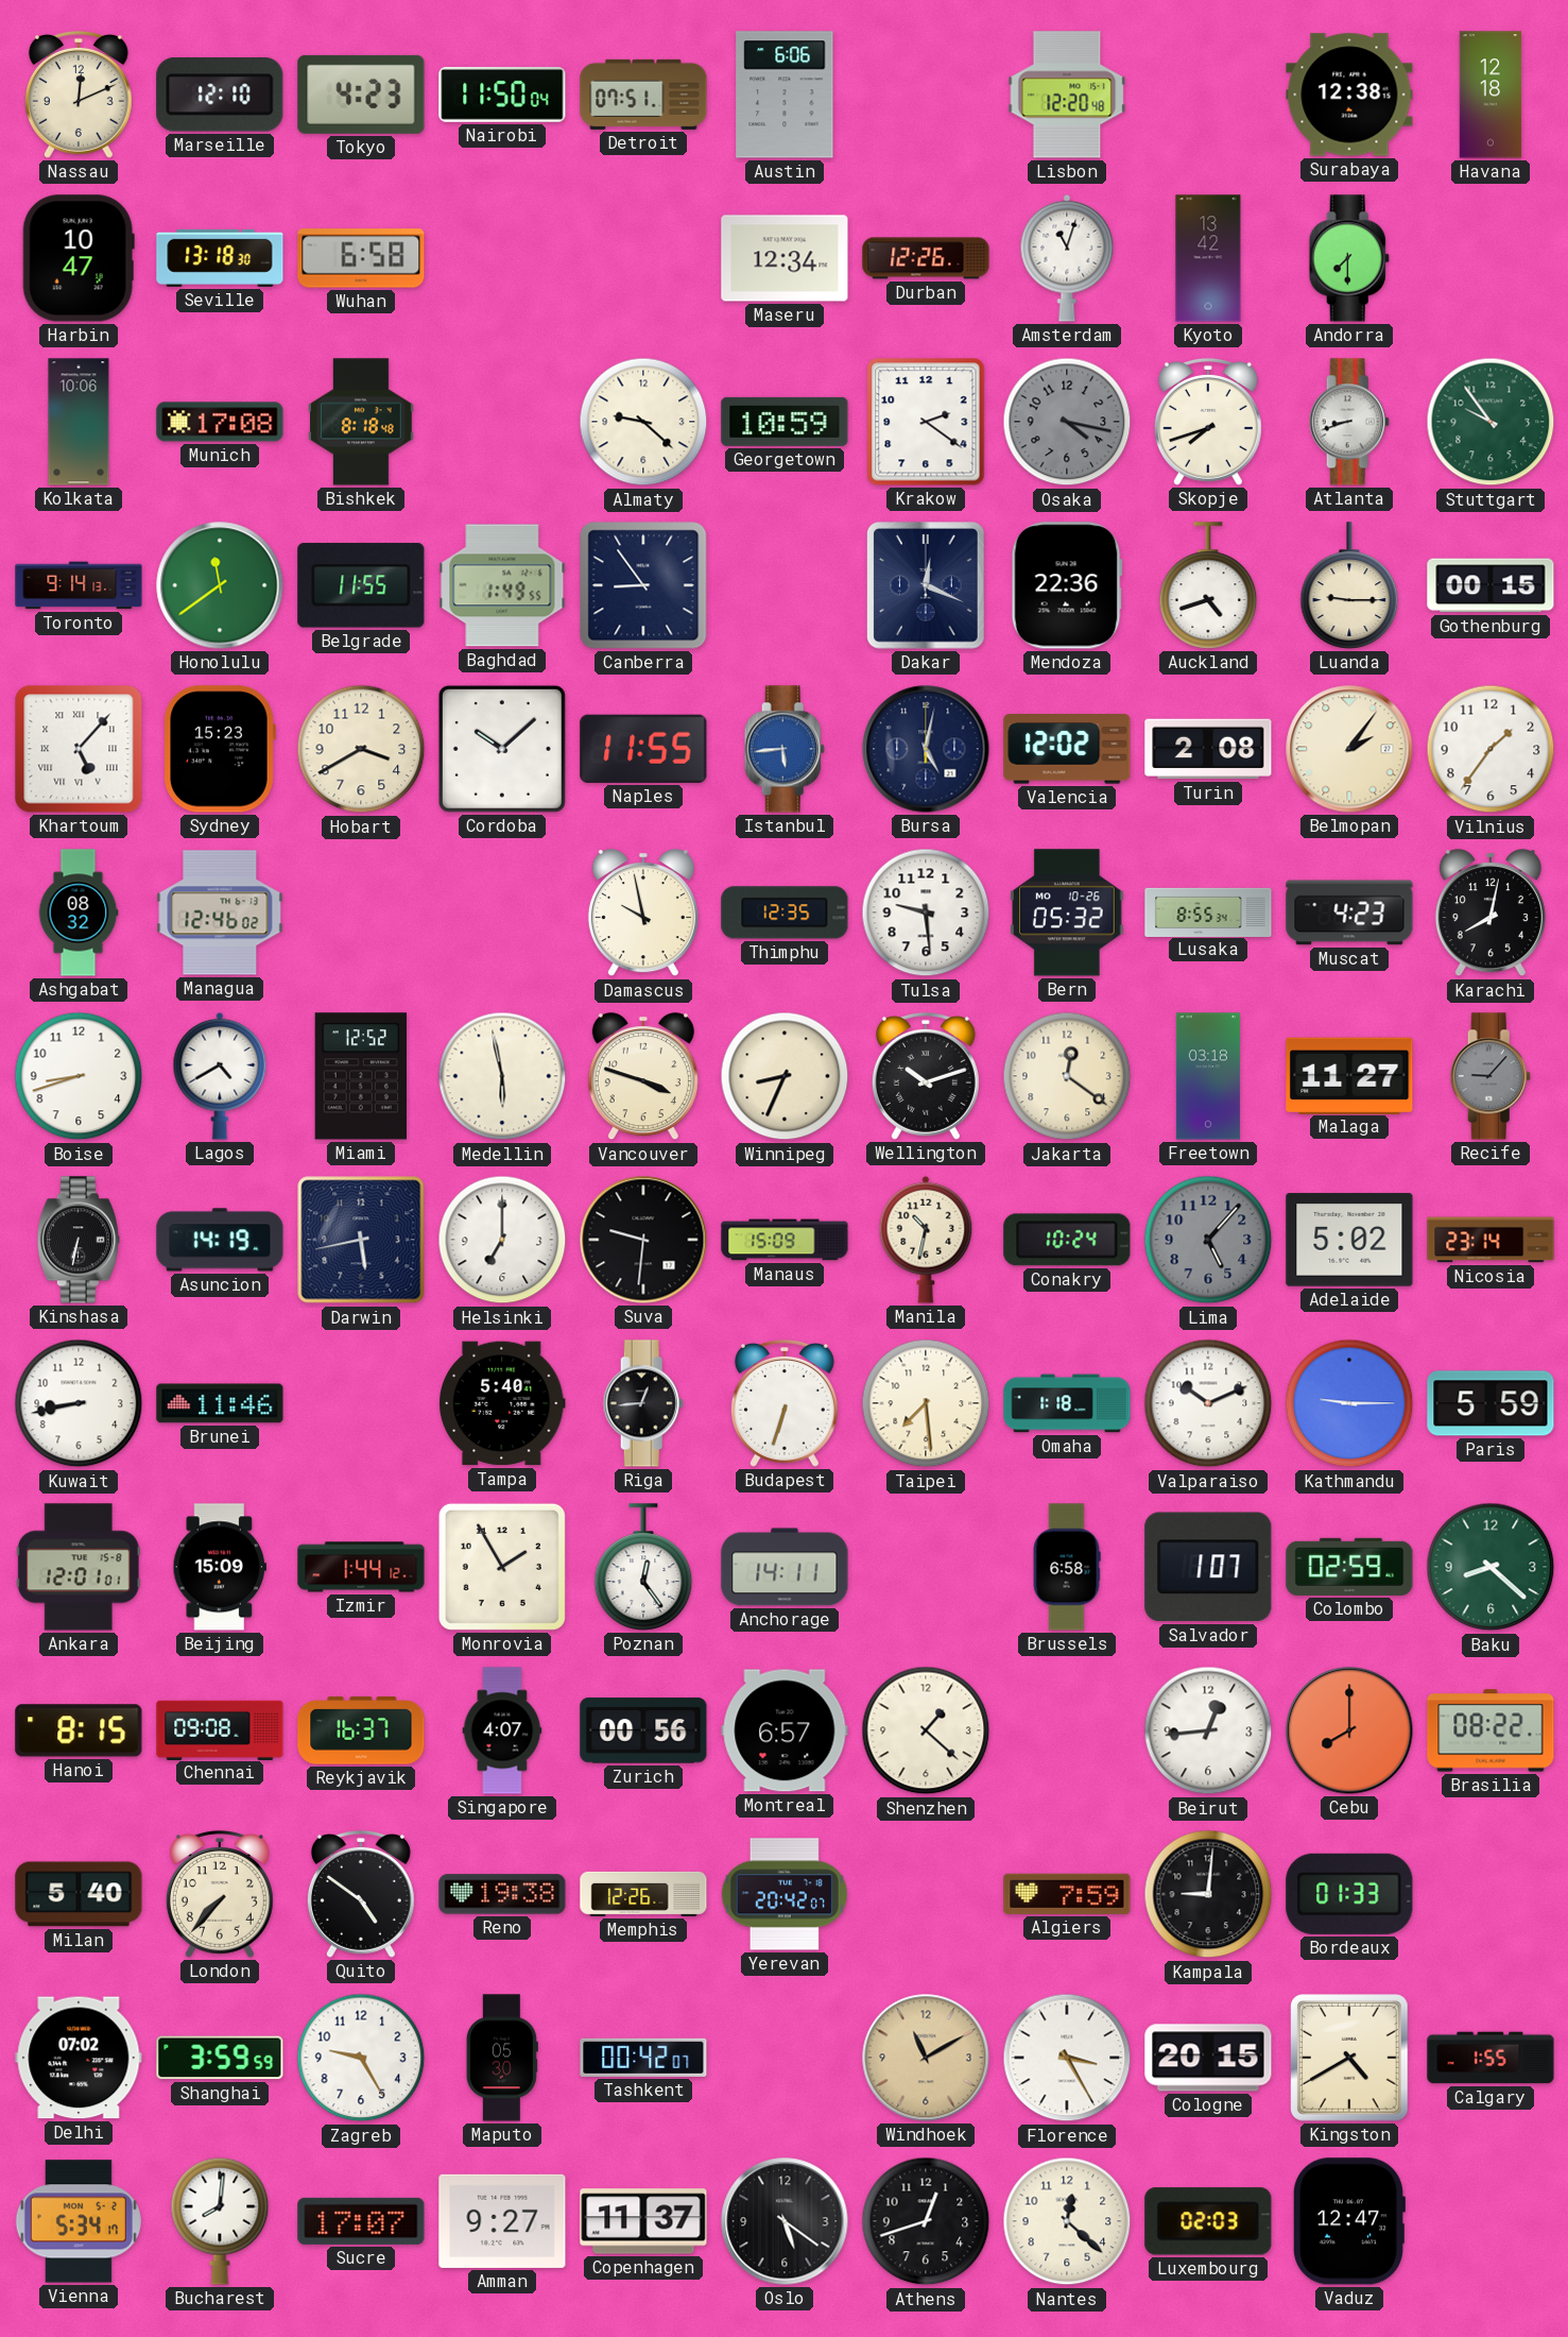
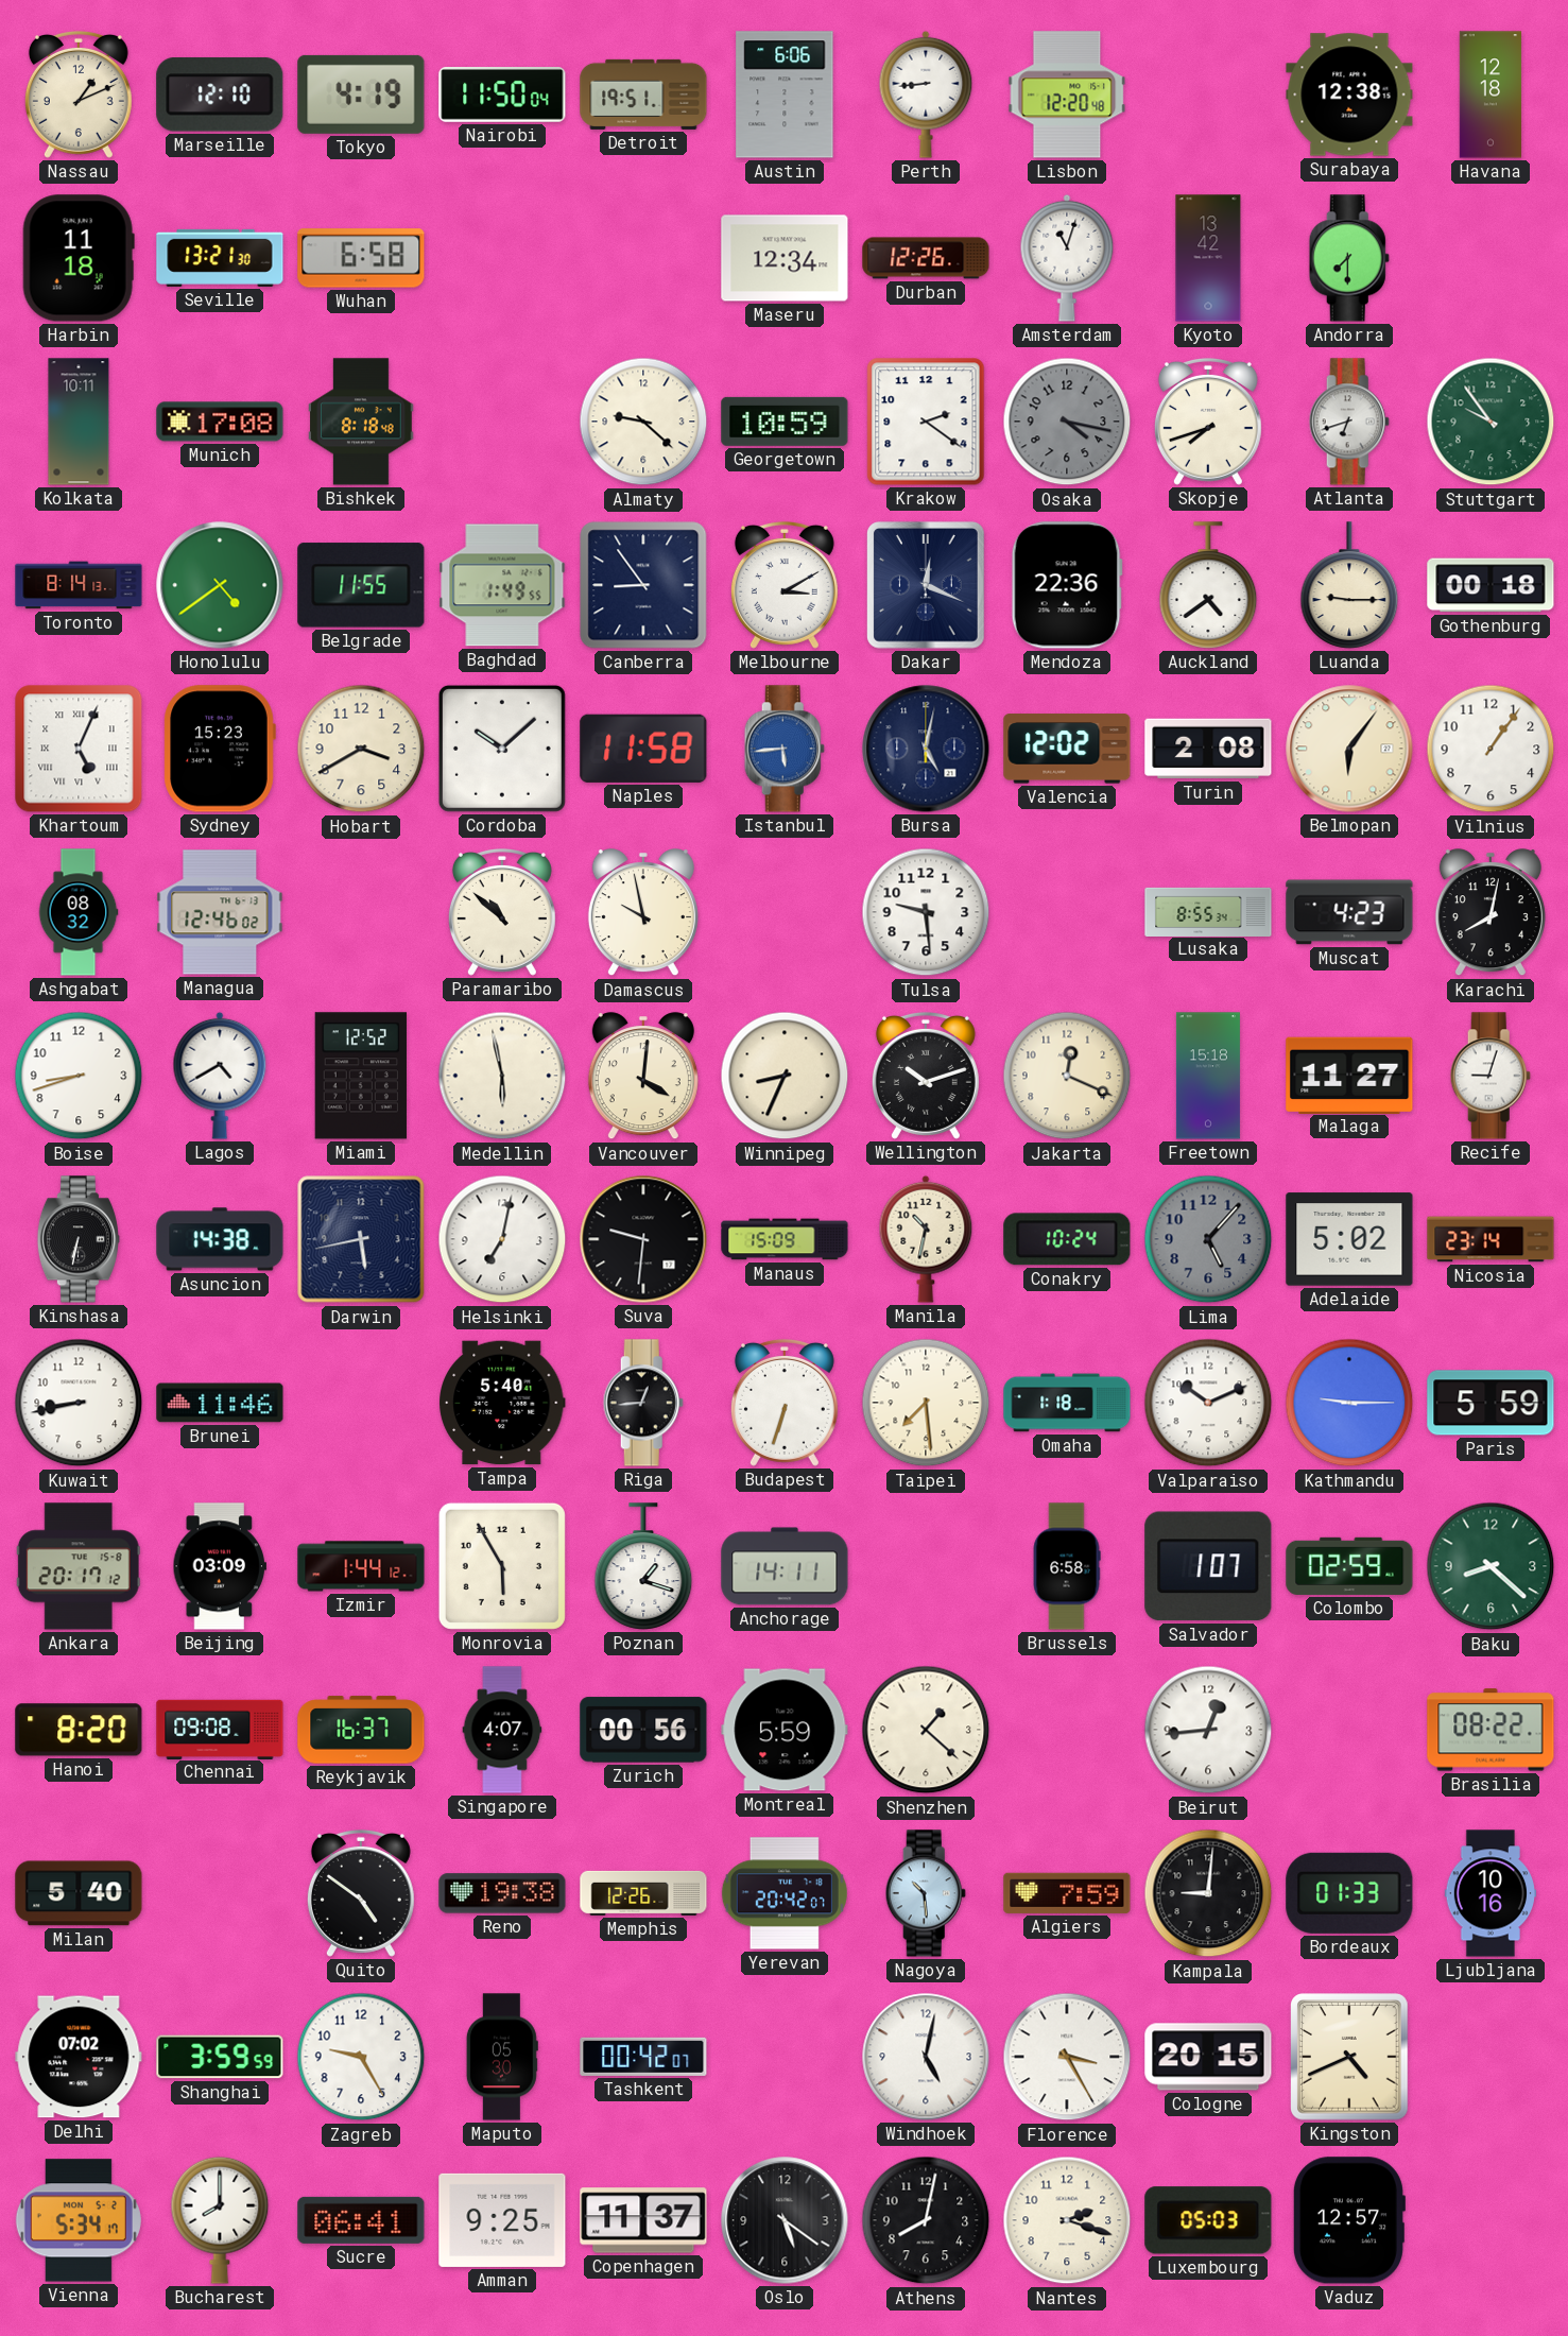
Nassau: 12:11 -> 1:11 (79, 95)
Tokyo: 4:23 -> 4:19 (361, 95)
Detroit: 07:51 -> 19:51 (643, 95)
Perth: none -> 8:44 (926, 95)
Harbin: 10:47 -> 11:18 (79, 258)
Seville: 13:18 -> 13:21 (220, 258)
Kolkata: 10:06 -> 10:11 (79, 422)
Atlanta: 8:42 -> 6:42 (1349, 422)
Toronto: 9:14 -> 8:14 (79, 585)
Honolulu: 11:39 -> 4:39 (220, 585)
Melbourne: none -> 3:10 (785, 585)
Auckland: 4:42 -> 4:39 (1208, 585)
Gothenburg: 00:15 -> 00:18 (1491, 585)
Khartoum: 5:07 -> 5:04 (79, 749)
Naples: 11:55 -> 11:58 (643, 749)
Belmopan: 2:06 -> 6:06 (1349, 749)
Vilnius: 1:36 -> 1:06 (1491, 749)
Paramaribo: none -> 10:52 (502, 912)
Thimphu: 12:35 -> none (785, 912)
Bern: 05:32 -> none (1067, 912)
Vancouver: 3:48 -> 4:01 (643, 1077)
Jakarta: 12:21 -> 12:19 (1067, 1076)
Freetown: 03:18 -> 15:18 (1208, 1076)
Recife: 9:07 -> 9:03 (1491, 1076)
Recife dial: grey -> white (1491, 1076)
Asuncion: 14:19 -> 14:38 (220, 1239)
Helsinki: 7:00 -> 7:02 (502, 1239)
Ankara: 12:01 -> 20:17 (79, 1566)
Beijing: 15:09 -> 03:09 (219, 1566)
Monrovia: 1:55 -> 5:55 (502, 1566)
Poznan: 12:24 -> 1:18 (643, 1566)
Hanoi: 8:15 -> 8:20 (79, 1730)
Montreal: 6:57 -> 5:59 (785, 1730)
Cebu: 8:00 -> none (1349, 1730)
London: 7:37 -> none (220, 1894)
Nagoya: none -> 10:29 (926, 1893)
Ljubljana: none -> 10:16 (1491, 1893)
Windhoek: 11:10 -> 5:02 (926, 2057)
Windhoek dial: champagne -> white (926, 2057)
Kingston: 4:40 -> 4:41 (1349, 2057)
Calgary: 1:55 -> none (1491, 2058)
Bucharest: 8:01 -> 8:00 (220, 2220)
Sucre: 17:07 -> 06:41 (361, 2220)
Amman: 9:27 -> 9:25 (502, 2220)
Athens: 12:42 -> 8:02 (926, 2220)
Nantes: 12:22 -> 2:18 (1067, 2220)
Luxembourg: 02:03 -> 05:03 (1208, 2220)
Vaduz: 12:47 -> 12:57 (1348, 2220)
